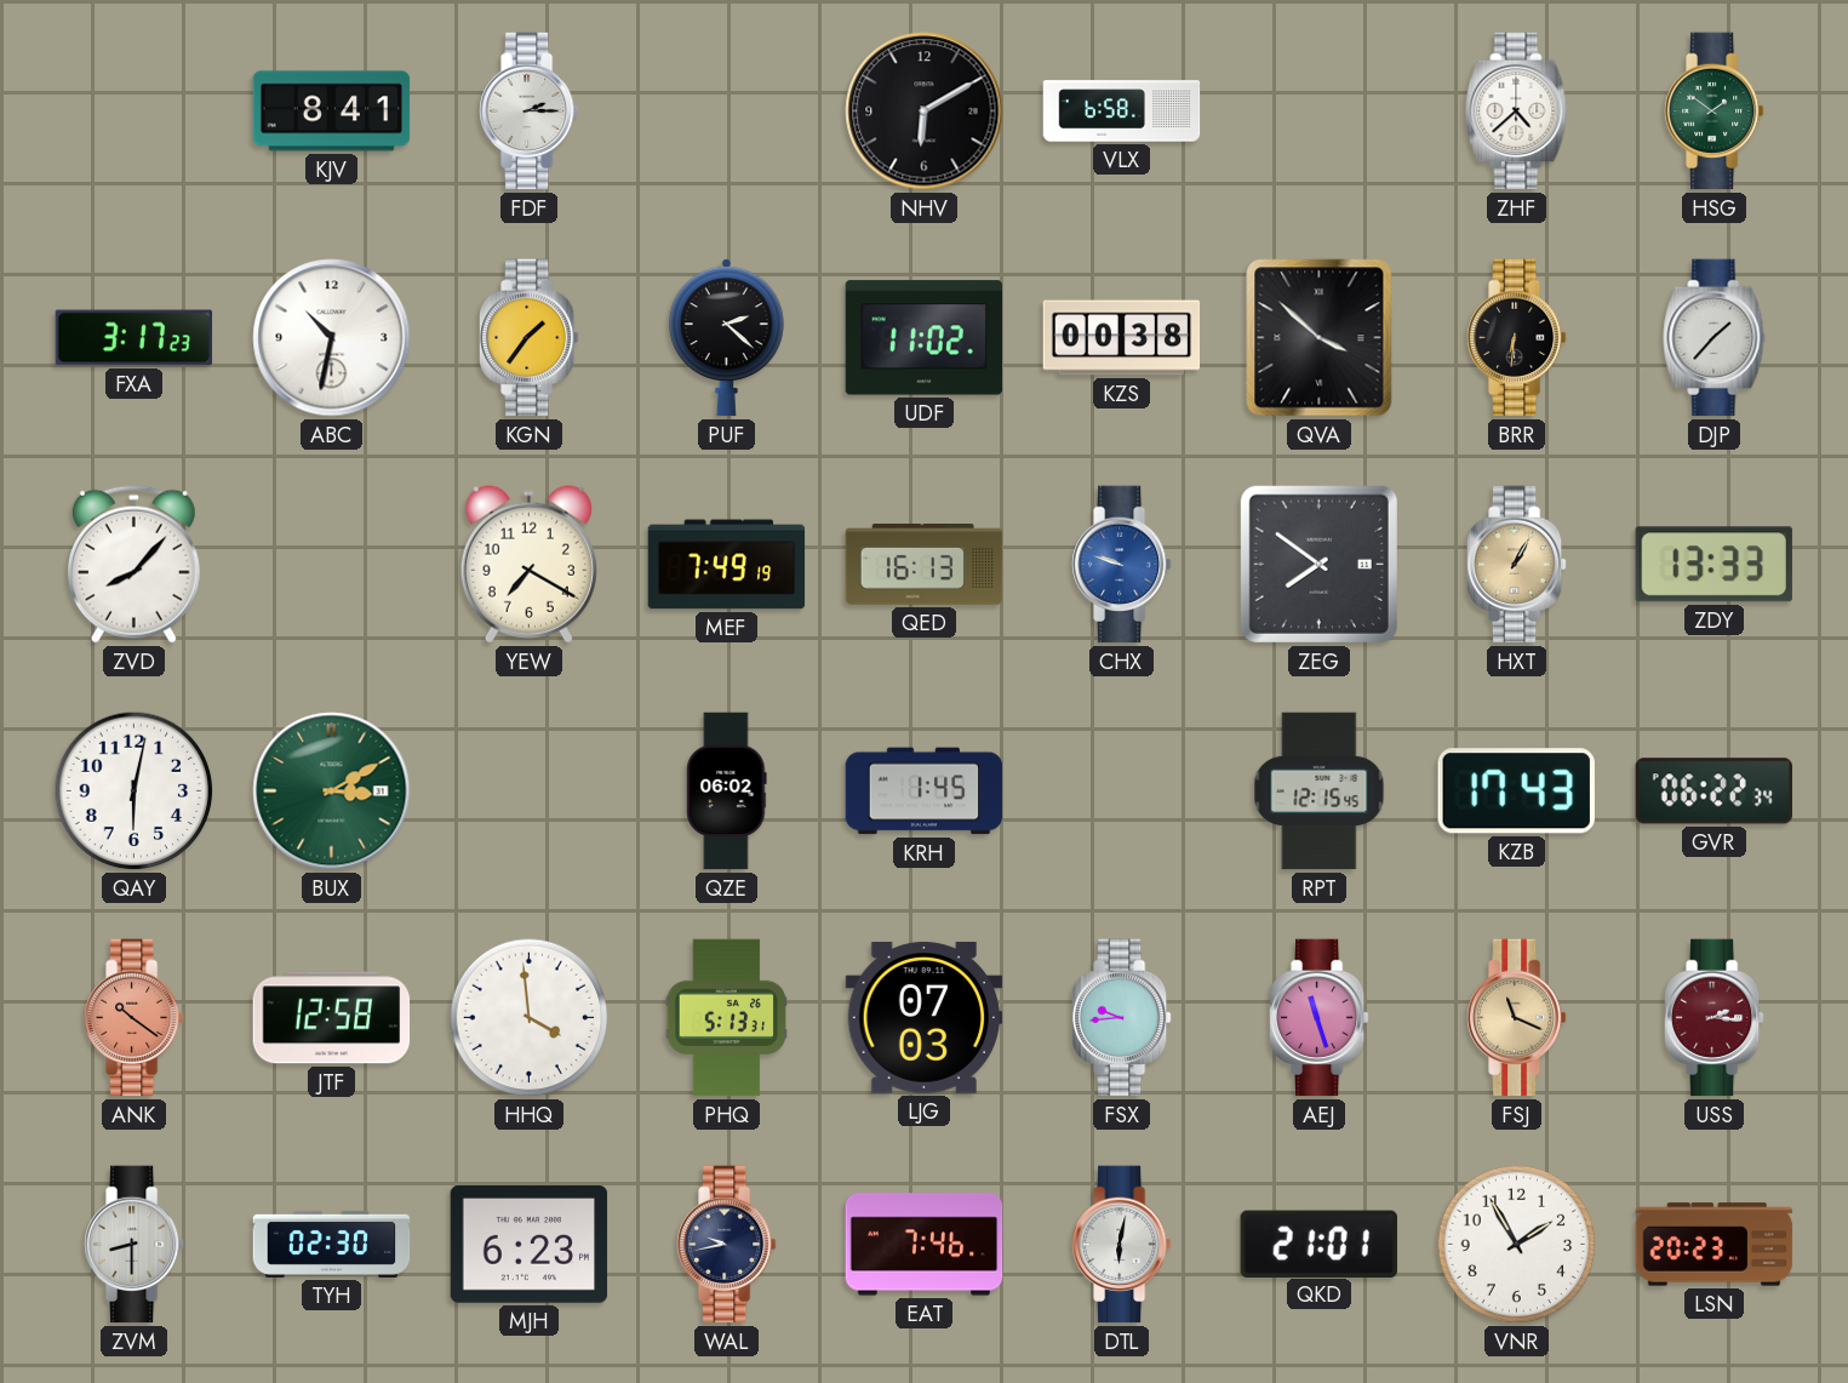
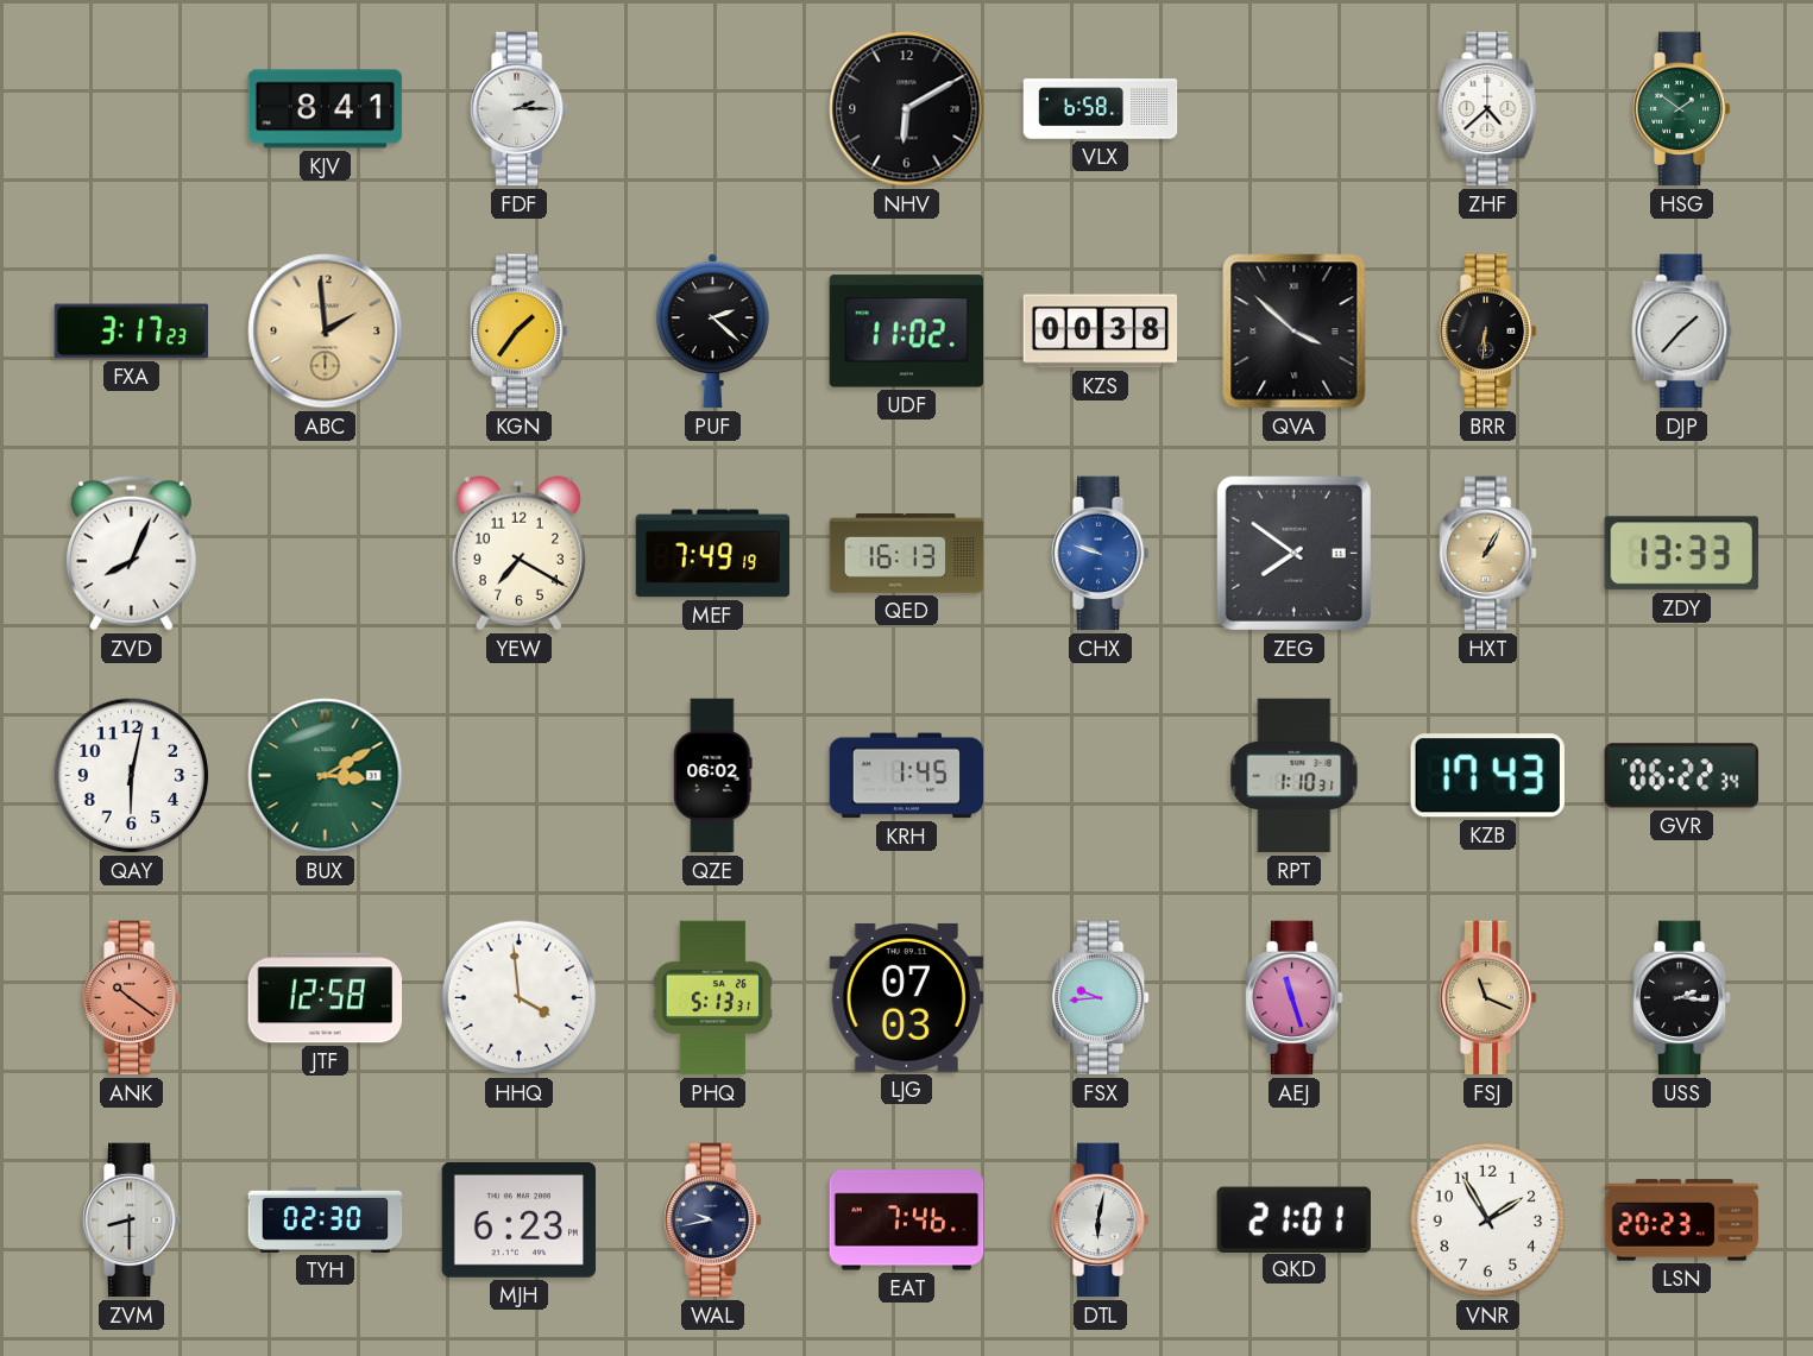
ABC: 10:32 -> 1:59 (326, 332)
ABC dial: white -> champagne (326, 332)
ZVD: 8:07 -> 8:04 (131, 553)
RPT: 12:15 -> 1:10 (1295, 776)
USS dial: burgundy -> black (1682, 998)
